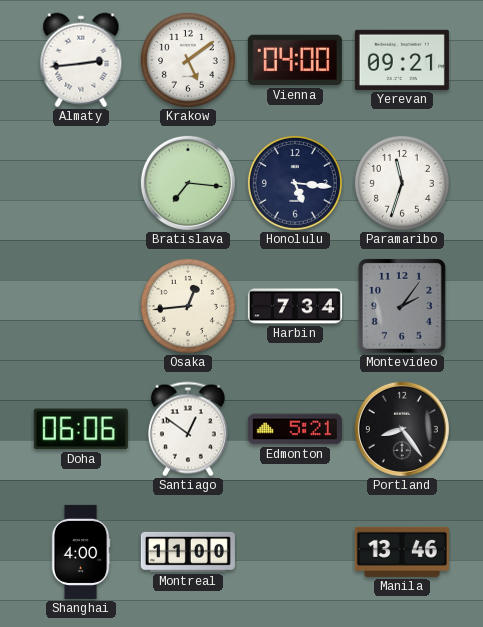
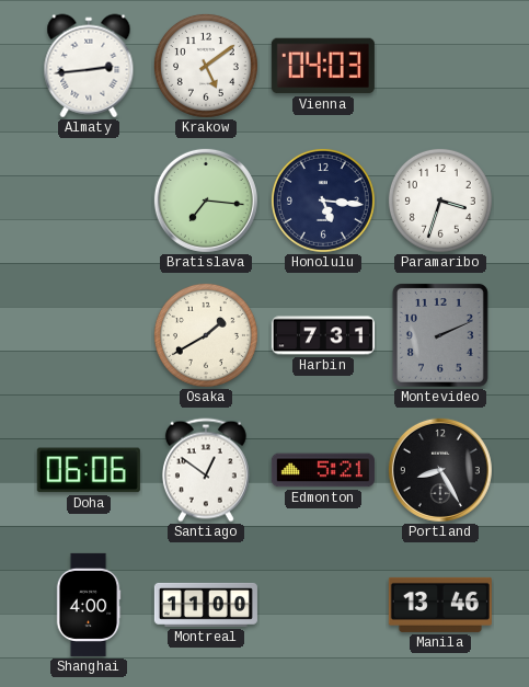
Vienna: 04:00 -> 04:03 (323, 66)
Yerevan: 09:21 -> none (402, 60)
Paramaribo: 11:33 -> 3:33 (440, 201)
Osaka: 12:44 -> 1:40 (206, 335)
Harbin: 7:34 -> 7:31 (323, 335)
Montevideo: 2:06 -> 2:11 (440, 335)
Portland: 8:24 -> 8:25 (440, 470)
